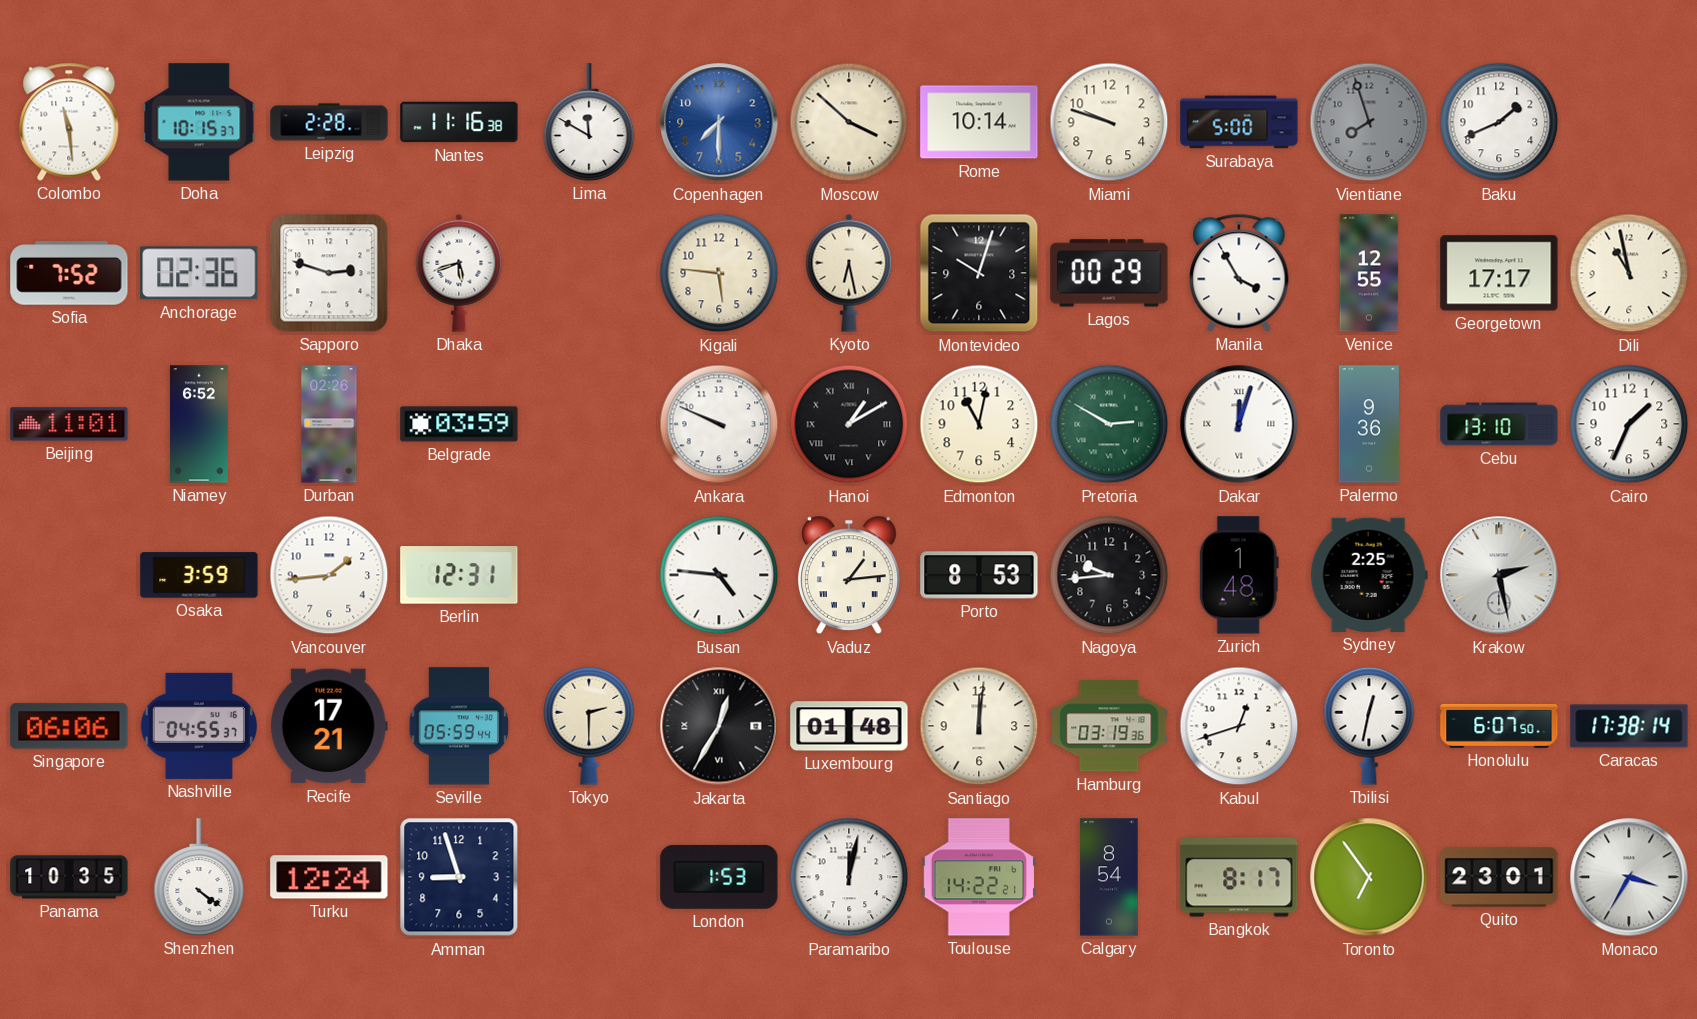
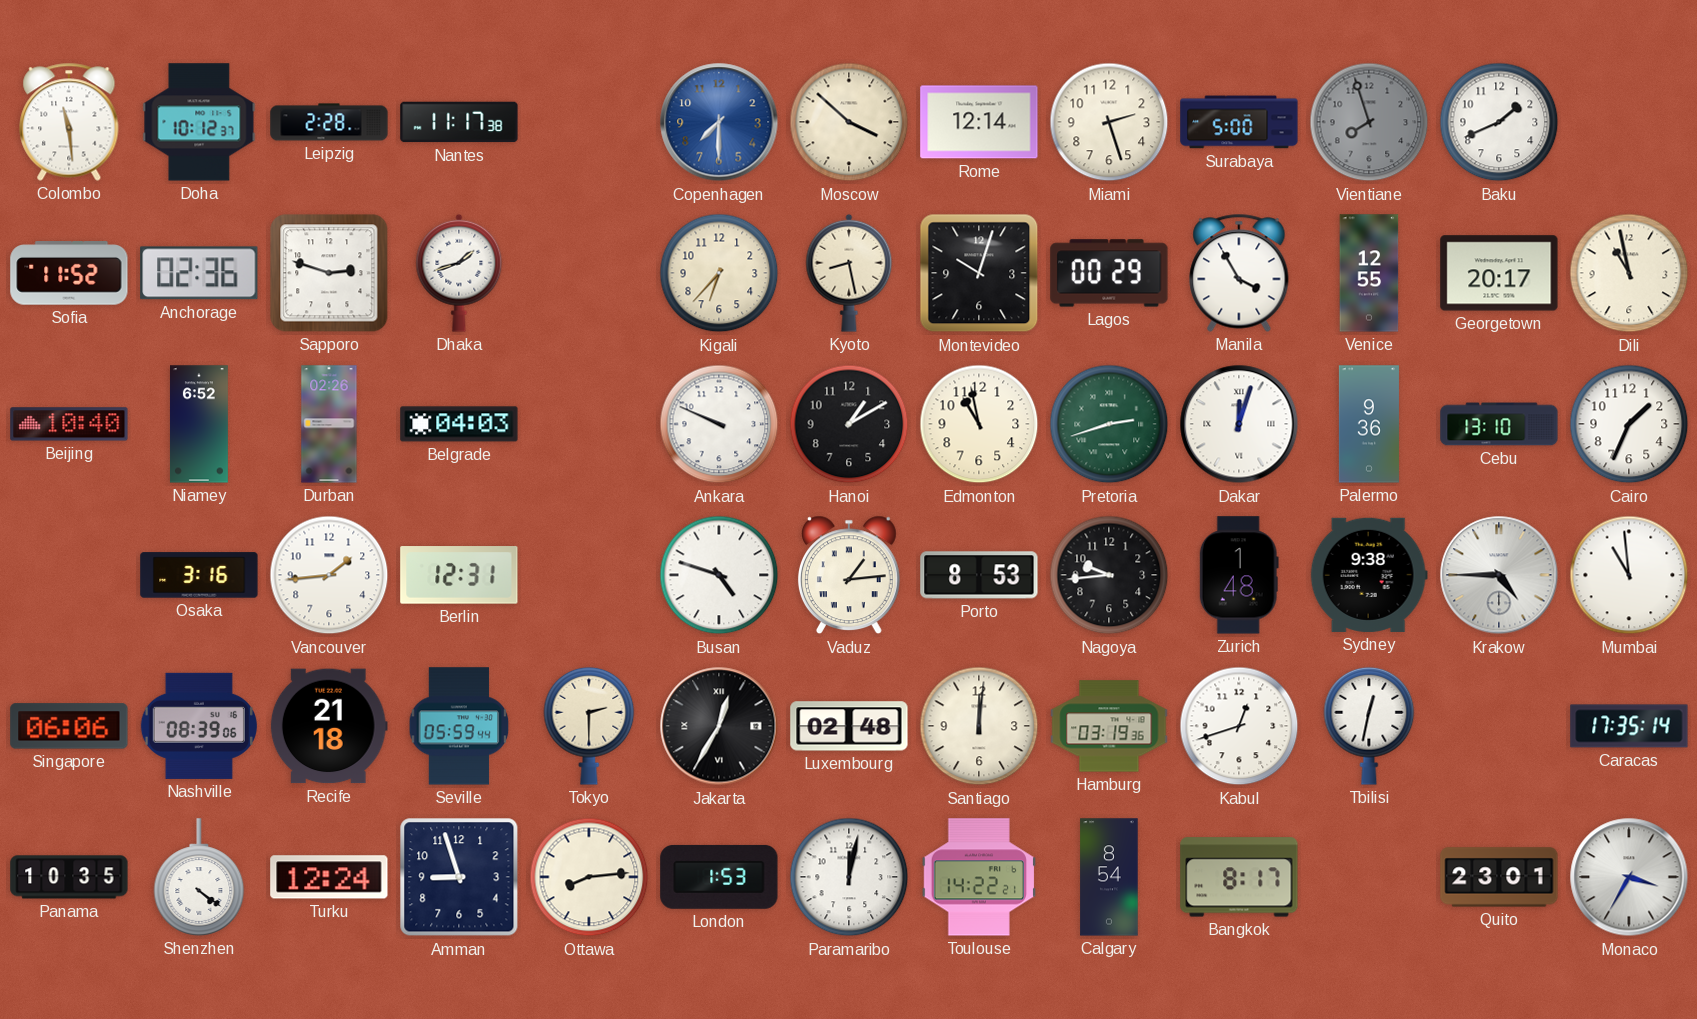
Doha: 10:15 -> 10:12 (199, 122)
Nantes: 11:16 -> 11:17 (459, 122)
Lima: 11:50 -> none (589, 122)
Rome: 10:14 -> 12:14 (979, 122)
Miami: 9:48 -> 2:27 (1109, 122)
Sofia: 7:52 -> 11:52 (69, 273)
Dhaka: 5:42 -> 1:42 (459, 273)
Kigali: 5:46 -> 6:37 (719, 273)
Kyoto: 6:28 -> 8:28 (849, 273)
Georgetown: 17:17 -> 20:17 (1499, 273)
Beijing: 11:01 -> 10:40 (69, 424)
Belgrade: 03:59 -> 04:03 (459, 424)
Hanoi numerals: Roman -> Arabic (849, 424)
Edmonton: 11:02 -> 10:58 (979, 424)
Pretoria: 2:50 -> 2:42 (1109, 424)
Osaka: 3:59 -> 3:16 (199, 575)
Busan: 4:46 -> 4:48 (719, 575)
Sydney: 2:25 -> 9:38 (1369, 575)
Krakow: 2:28 -> 4:45 (1499, 575)
Mumbai: none -> 10:59 (1629, 575)
Nashville: 04:55 -> 08:39 (199, 726)
Recife: 17:21 -> 21:18 (329, 726)
Luxembourg: 01:48 -> 02:48 (849, 726)
Honolulu: 6:07 -> none (1499, 726)
Caracas: 17:38 -> 17:35 (1629, 726)
Ottawa: none -> 8:14 (589, 877)
Toronto: 6:54 -> none (1369, 877)
